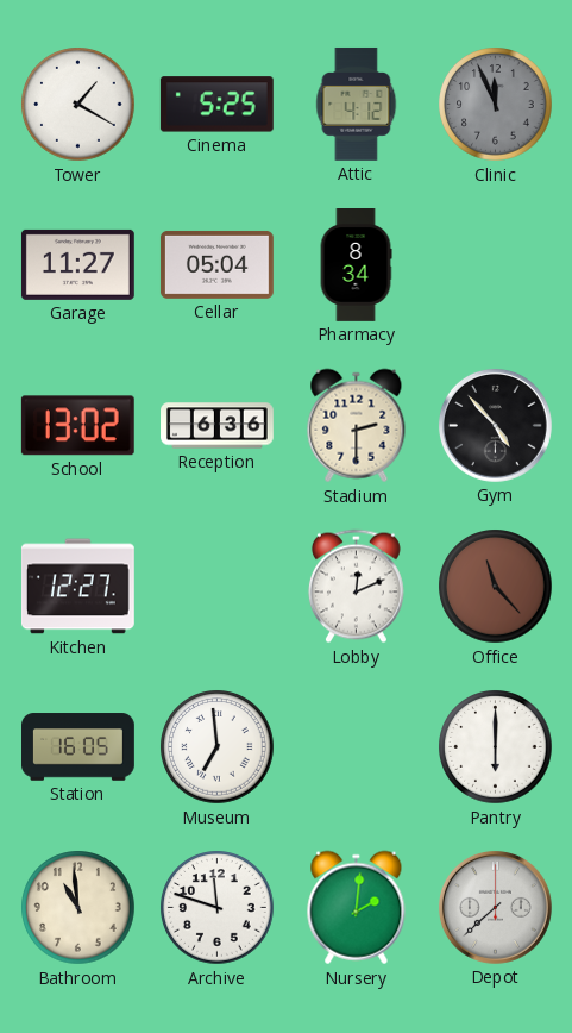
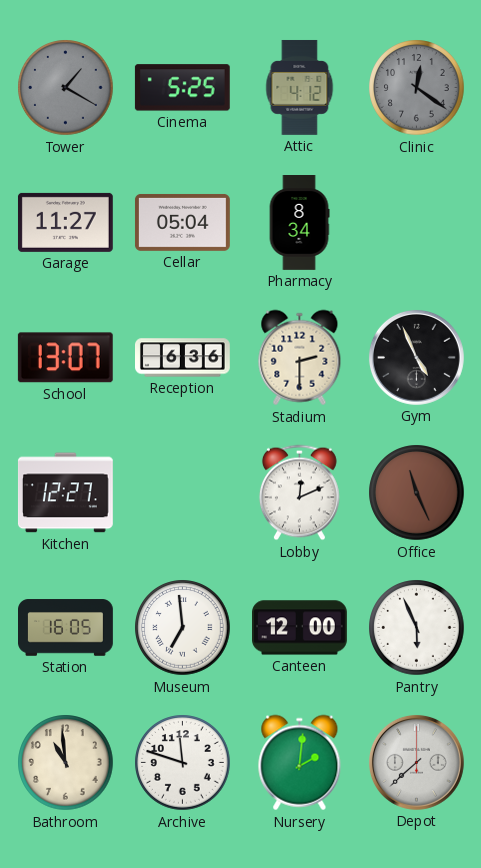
Tower dial: white -> grey (66, 88)
Clinic: 11:56 -> 12:21 (417, 88)
School: 13:02 -> 13:07 (65, 358)
Gym: 4:53 -> 4:56 (416, 357)
Office: 11:23 -> 11:26 (417, 493)
Canteen: none -> 12:00 (300, 628)
Pantry: 6:00 -> 5:56 (417, 628)
